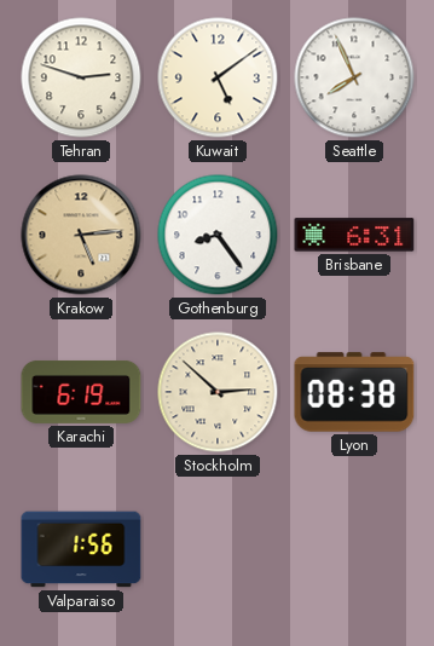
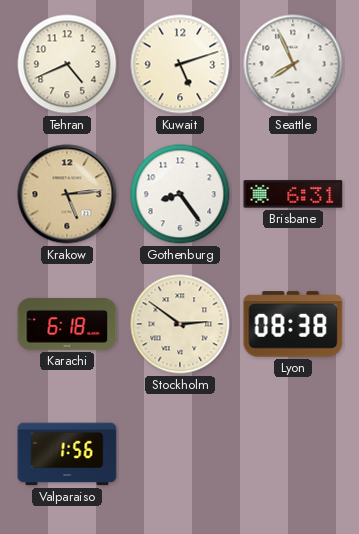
Tehran: 2:48 -> 4:41 (67, 64)
Kuwait: 5:09 -> 5:12 (180, 64)
Karachi: 6:19 -> 6:18 (67, 324)
Stockholm: 2:52 -> 2:51 (180, 324)
